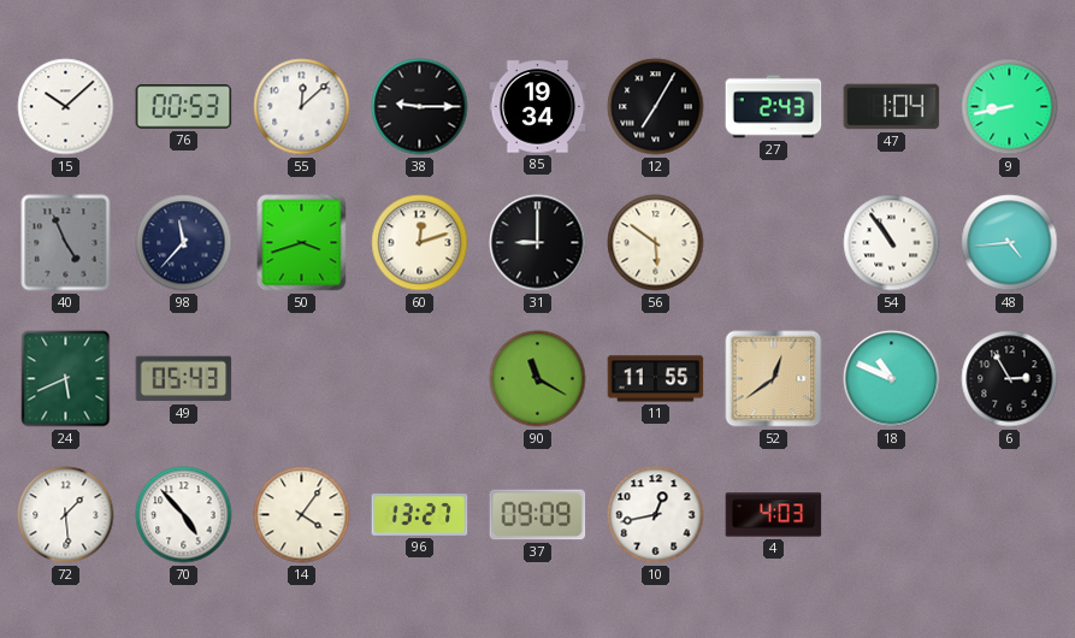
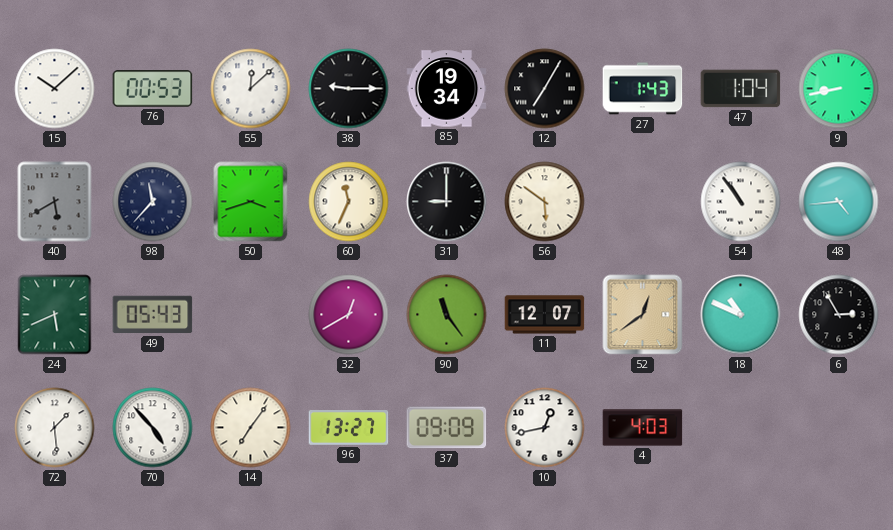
27: 2:43 -> 1:43 (643, 89)
40: 4:56 -> 5:40 (55, 202)
60: 12:12 -> 11:34 (349, 202)
32: none -> 12:40 (349, 315)
90: 11:20 -> 11:24 (447, 315)
11: 11:55 -> 12:07 (545, 315)
14: 4:06 -> 7:06 (251, 428)
